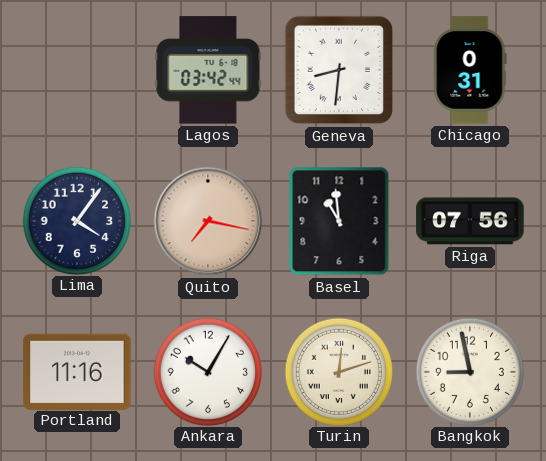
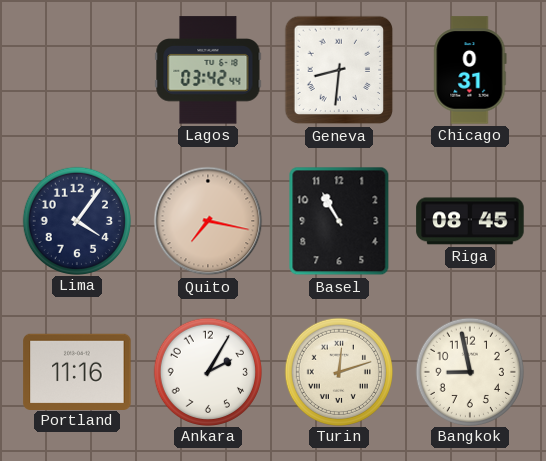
Basel: 10:59 -> 10:55 (339, 221)
Riga: 07:56 -> 08:45 (470, 221)
Ankara: 10:05 -> 2:05 (207, 371)
